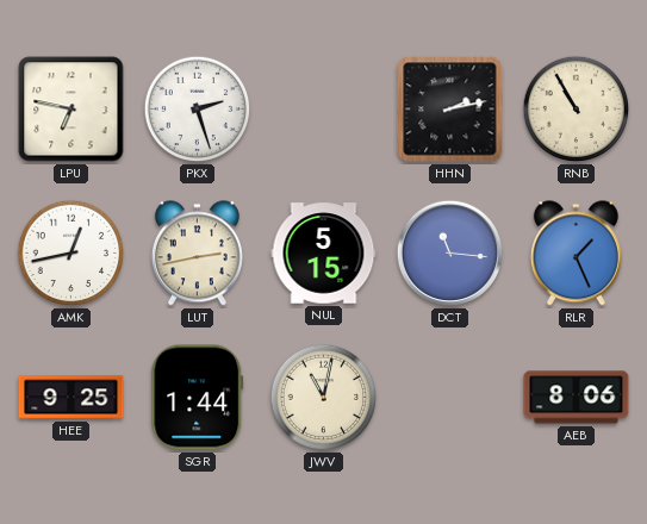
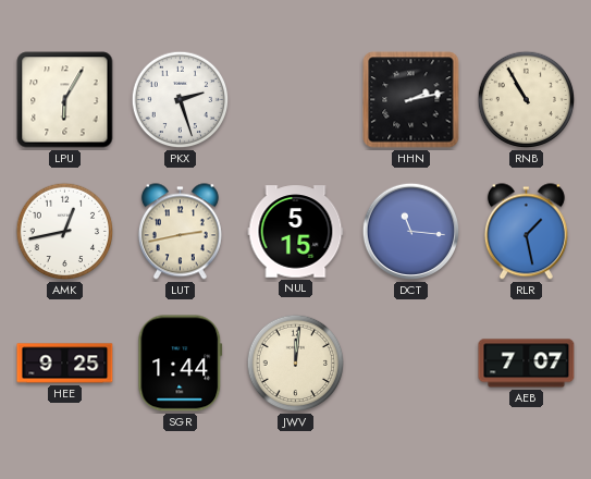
LPU: 6:47 -> 6:05 (65, 100)
RLR: 1:26 -> 1:28 (526, 232)
JWV: 11:02 -> 12:01 (296, 364)
AEB: 8:06 -> 7:07 (527, 364)
